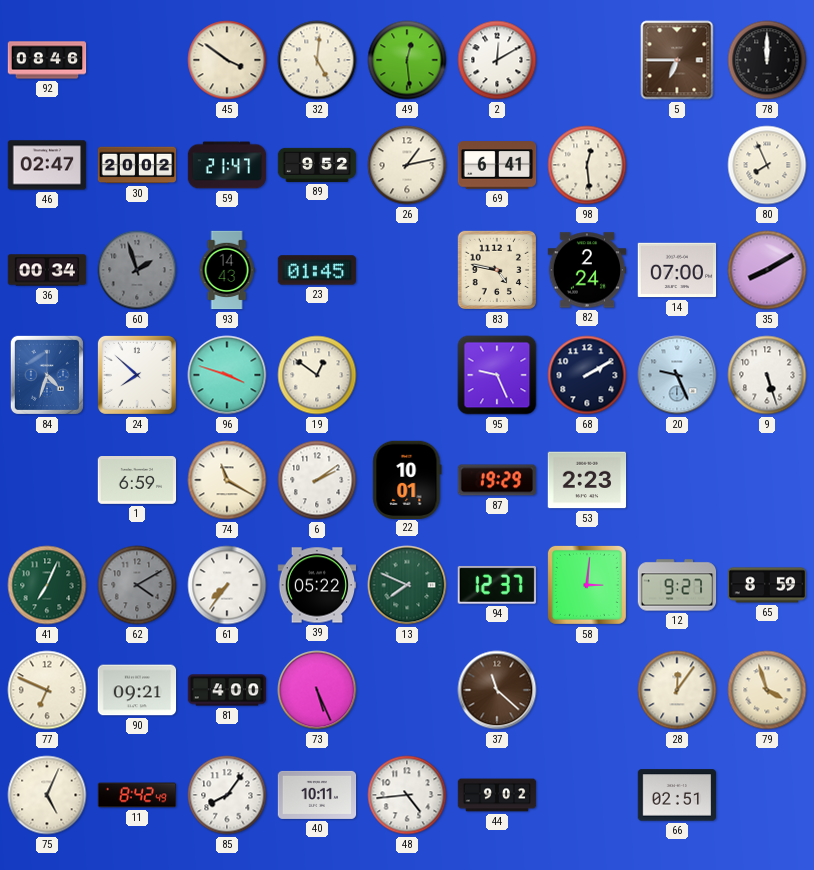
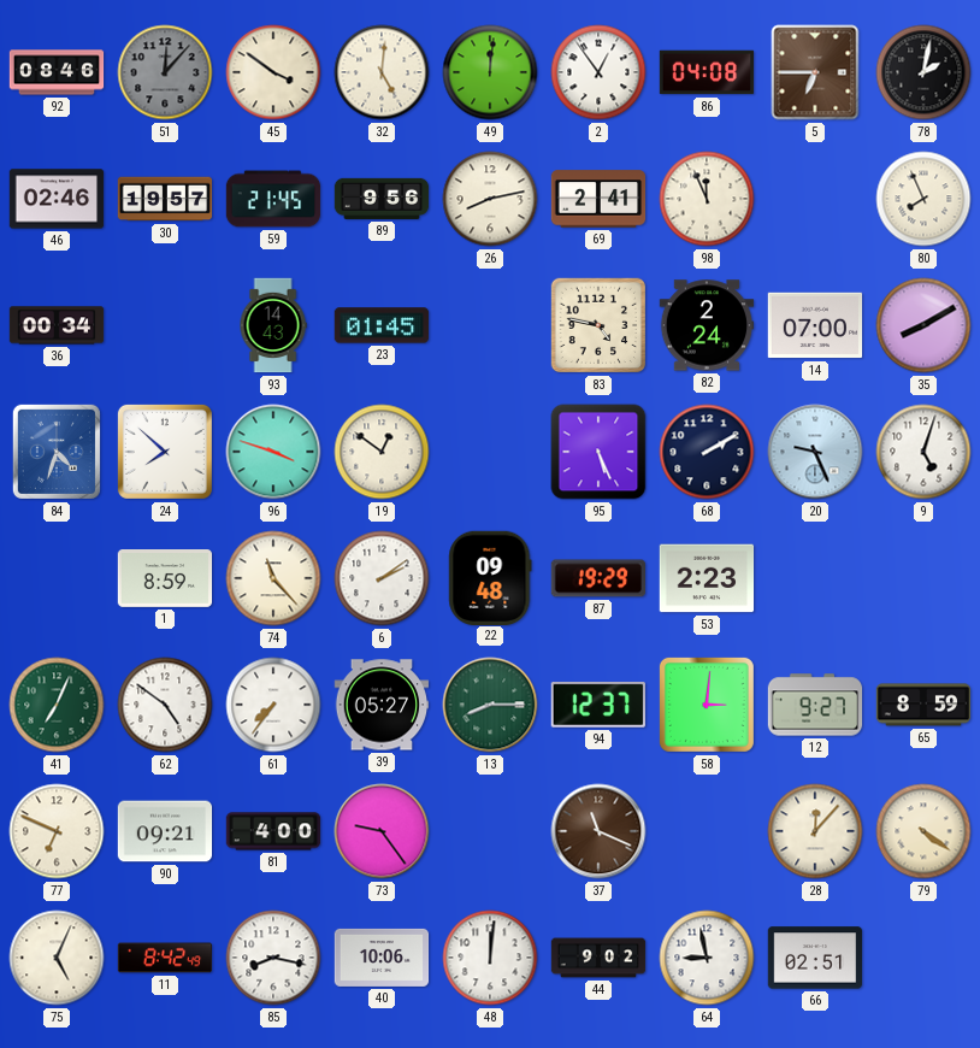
51: none -> 12:07 (165, 72)
49: 12:29 -> 12:01 (490, 72)
2: 12:10 -> 12:54 (598, 72)
86: none -> 04:08 (707, 72)
78: 12:00 -> 2:02 (923, 72)
46: 02:47 -> 02:46 (57, 199)
30: 20:02 -> 19:57 (165, 199)
59: 21:47 -> 21:45 (273, 199)
89: 9:52 -> 9:56 (382, 199)
26: 1:13 -> 8:13 (490, 199)
69: 6:41 -> 2:41 (598, 199)
98: 12:29 -> 11:56 (707, 199)
60: 1:57 -> none (137, 270)
95: 9:26 -> 5:26 (598, 452)
9: 5:27 -> 5:03 (923, 452)
1: 6:59 -> 8:59 (165, 579)
74: 11:20 -> 11:23 (273, 578)
22: 10:01 -> 09:48 (490, 577)
62: 4:10 -> 4:51 (165, 705)
62 dial: grey -> white (165, 705)
39: 05:22 -> 05:27 (382, 705)
13: 7:49 -> 8:15 (490, 705)
73: 5:26 -> 9:24 (382, 831)
37: 11:22 -> 11:19 (598, 831)
28: 12:06 -> 12:07 (815, 831)
79: 3:57 -> 4:21 (923, 831)
85: 8:06 -> 8:17 (273, 958)
40: 10:11 -> 10:06 (382, 958)
48: 4:44 -> 12:01 (490, 958)
64: none -> 8:58 (707, 958)
